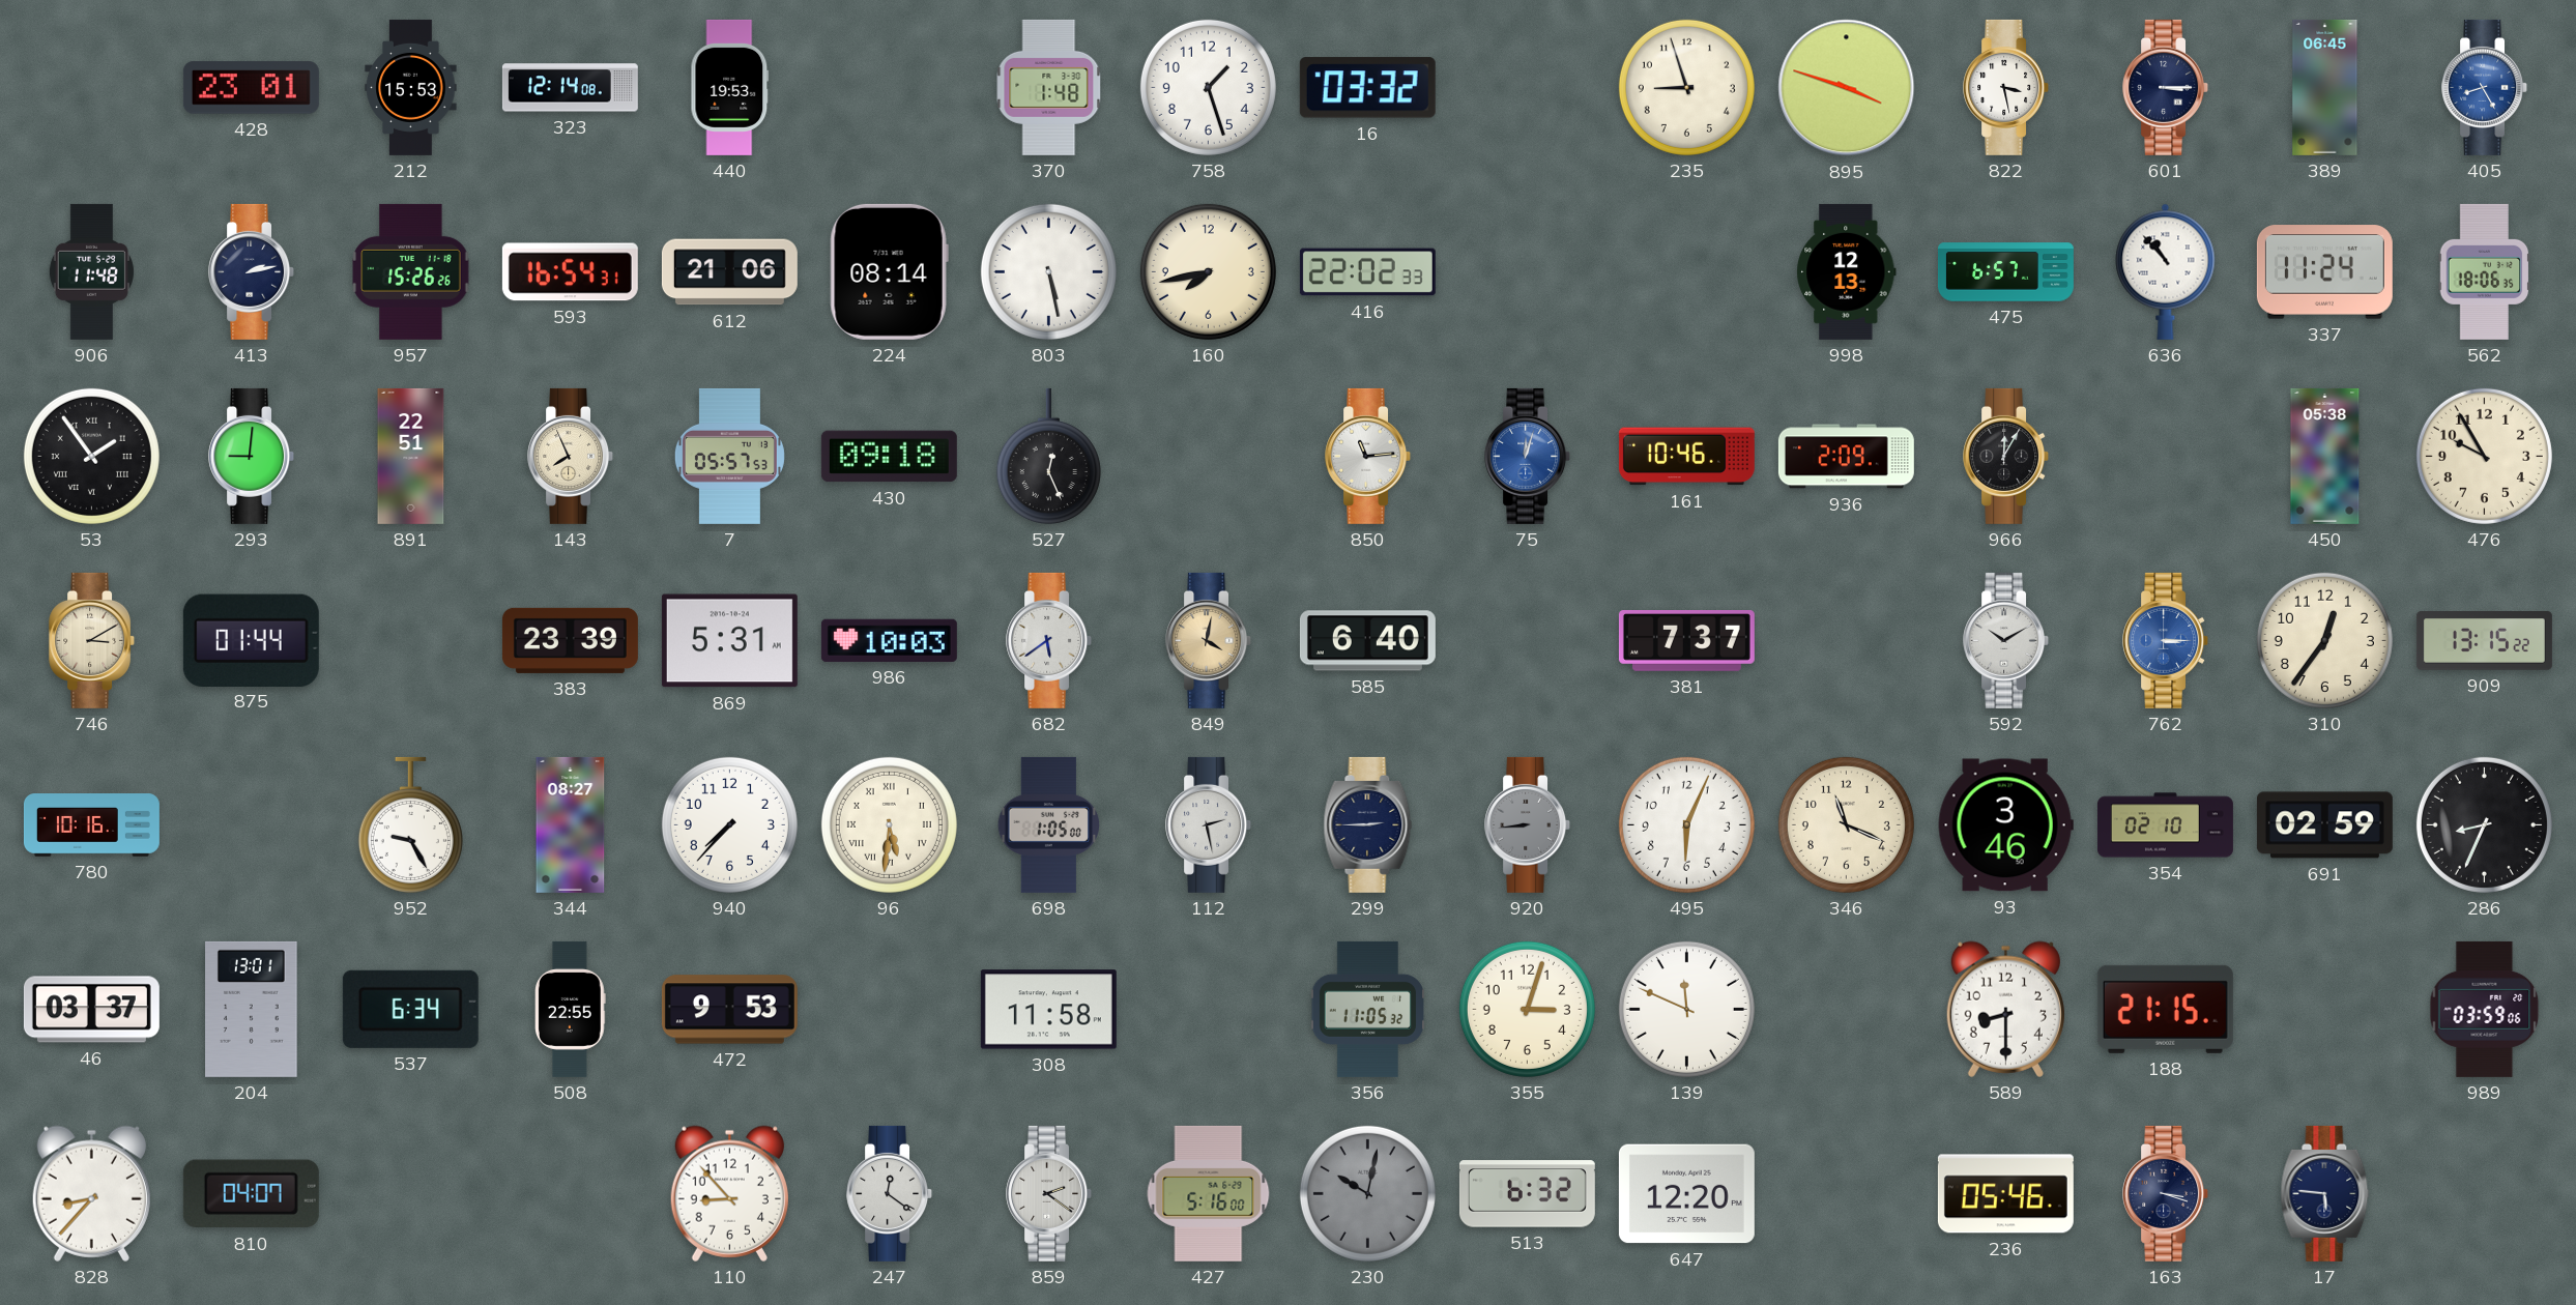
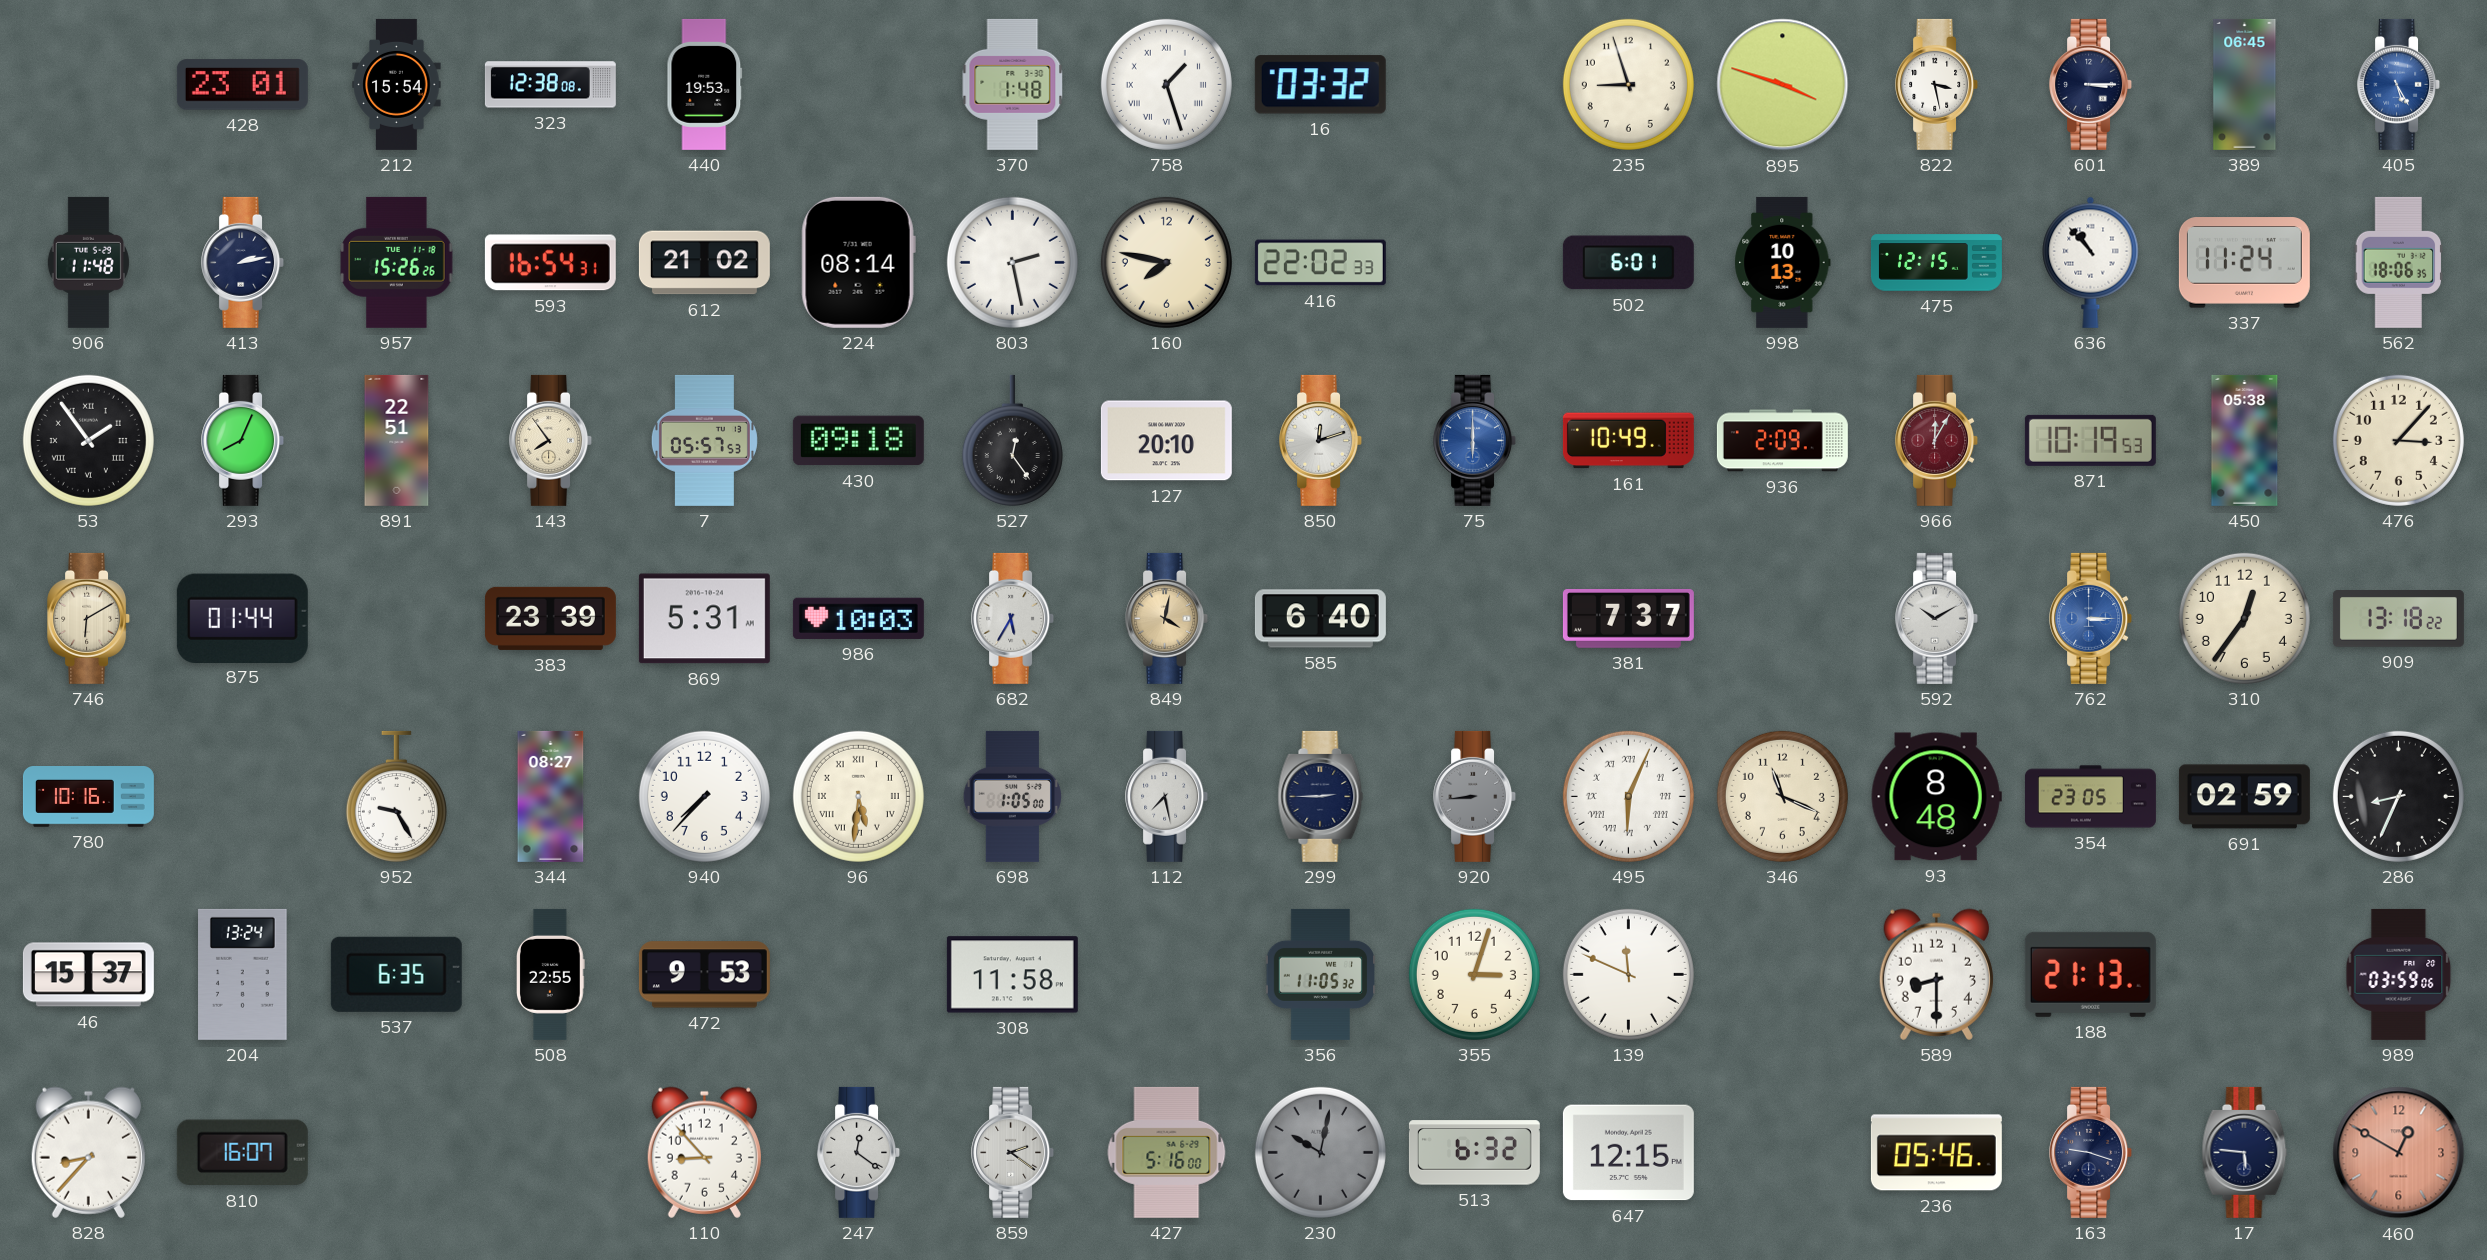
212: 15:53 -> 15:54 (397, 84)
323: 12:14 -> 12:38 (550, 85)
758 numerals: Arabic -> Roman (1166, 84)
405: 8:25 -> 5:25 (2399, 84)
612: 21:06 -> 21:02 (704, 263)
803: 5:28 -> 2:28 (1012, 262)
160: 7:43 -> 7:47 (1166, 262)
502: none -> 6:01 (1628, 263)
998: 12:13 -> 10:13 (1783, 262)
475: 6:57 -> 12:15 (1936, 263)
293: 9:01 -> 8:04 (243, 440)
143: 7:56 -> 7:54 (551, 440)
527: 12:26 -> 12:24 (1012, 440)
127: none -> 20:10 (1166, 441)
850: 11:14 -> 12:12 (1321, 440)
75: 12:03 -> 6:00 (1475, 440)
161: 10:46 -> 10:49 (1628, 441)
966 dial: black -> burgundy (1937, 440)
871: none -> 10:19 (2090, 440)
476: 9:55 -> 3:07 (2398, 440)
746: 3:10 -> 6:10 (89, 618)
682: 5:39 -> 5:35 (1013, 618)
909: 13:15 -> 13:18 (2398, 619)
112: 2:28 -> 7:28 (1167, 796)
495 numerals: Arabic -> Roman (1628, 796)
93: 3:46 -> 8:48 (1936, 797)
354: 02:10 -> 23:05 (2090, 797)
46: 03:37 -> 15:37 (88, 975)
204: 13:01 -> 13:24 (243, 974)
537: 6:34 -> 6:35 (396, 974)
188: 21:15 -> 21:13 (2090, 974)
810: 04:07 -> 16:07 (242, 1153)
647: 12:20 -> 12:15 (1628, 1153)
163: 3:18 -> 9:18 (2091, 1152)
460: none -> 12:50 (2399, 1153)
